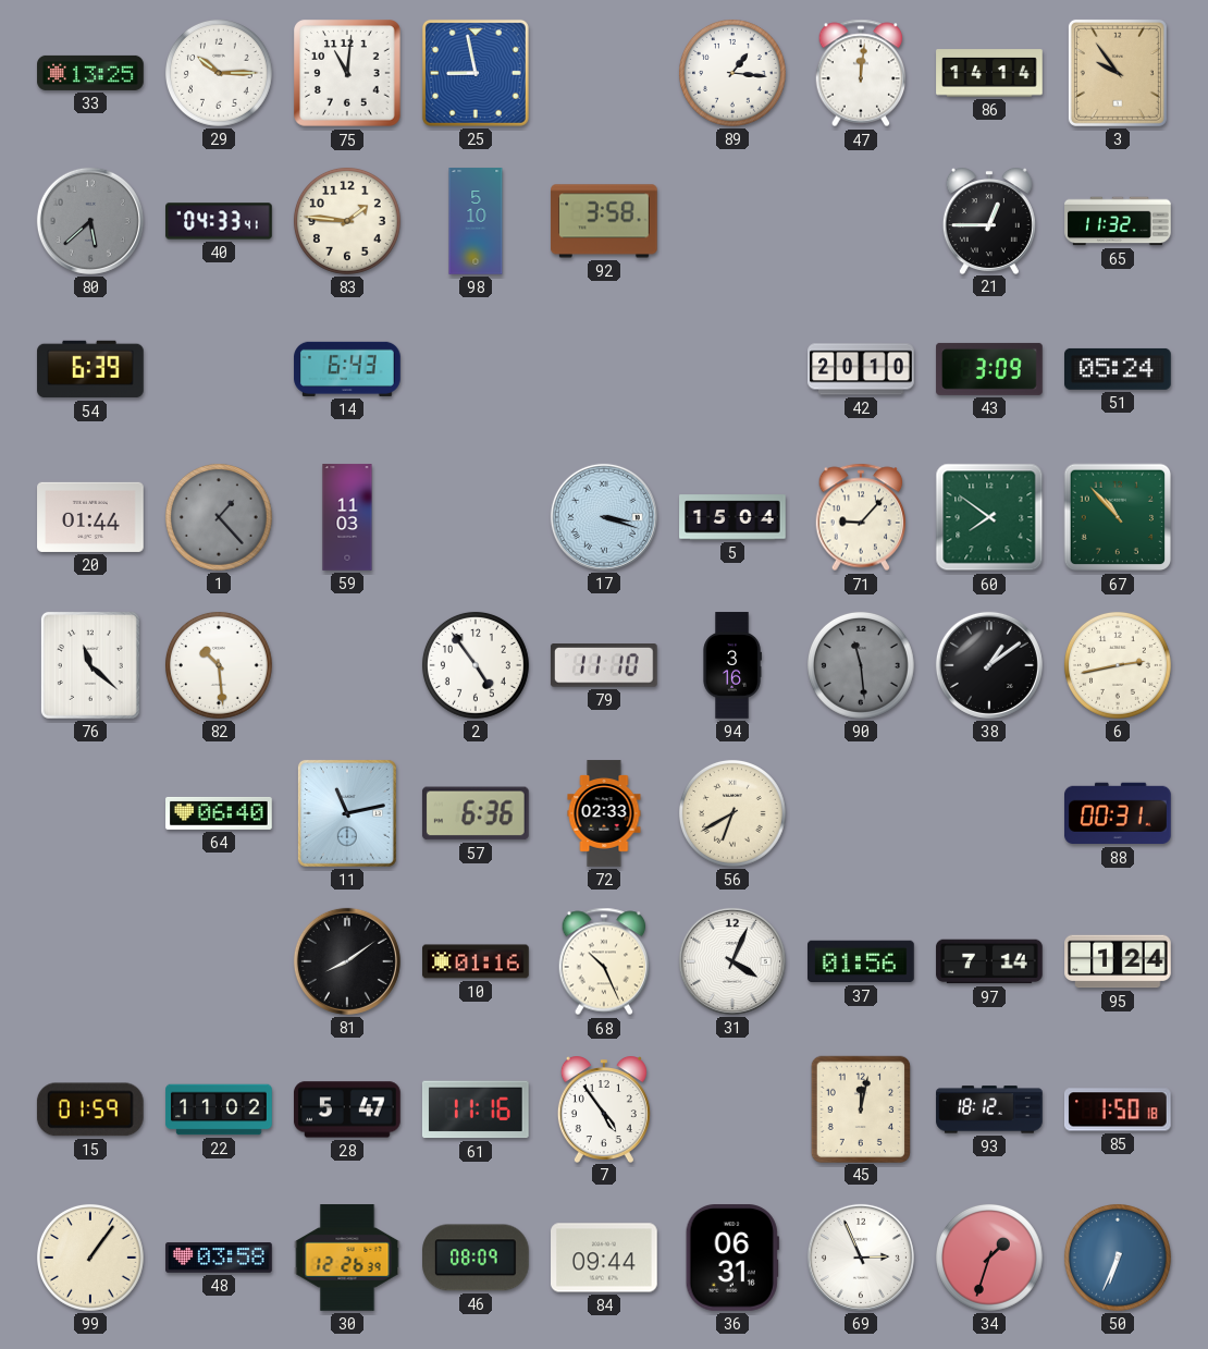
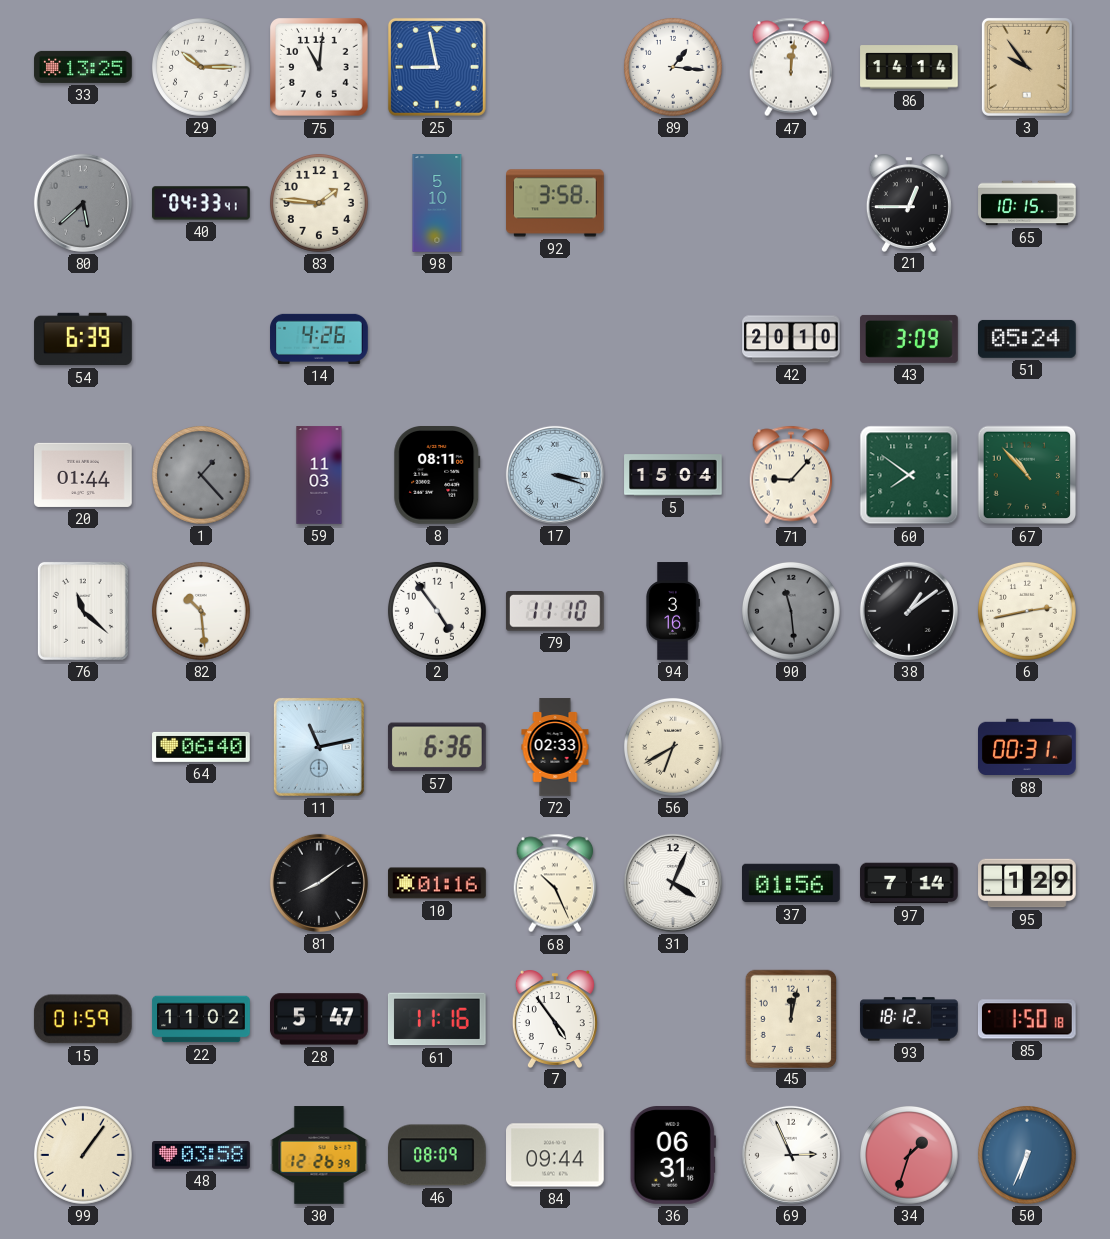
65: 11:32 -> 10:15 (1027, 203)
14: 6:43 -> 4:26 (319, 339)
8: none -> 08:11 (437, 476)
95: 1:24 -> 1:29 (1027, 883)
